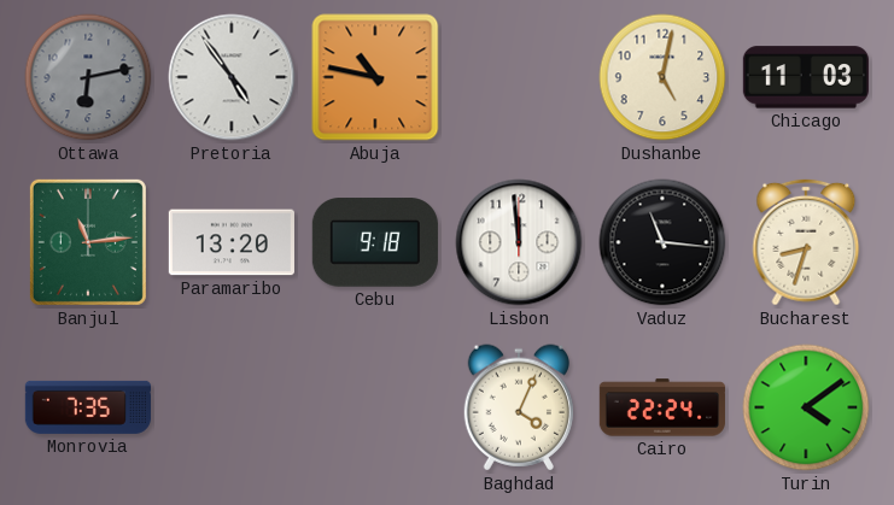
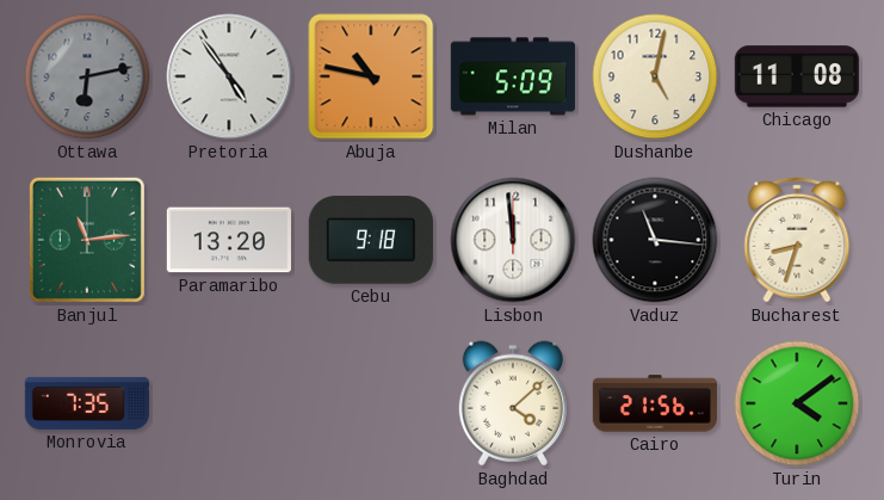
Milan: none -> 5:09 (513, 76)
Chicago: 11:03 -> 11:08 (797, 76)
Baghdad: 4:04 -> 4:08 (512, 403)
Cairo: 22:24 -> 21:56 (655, 403)
